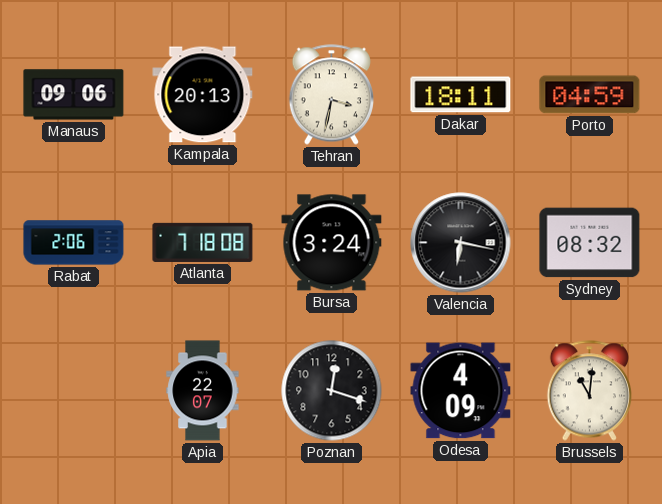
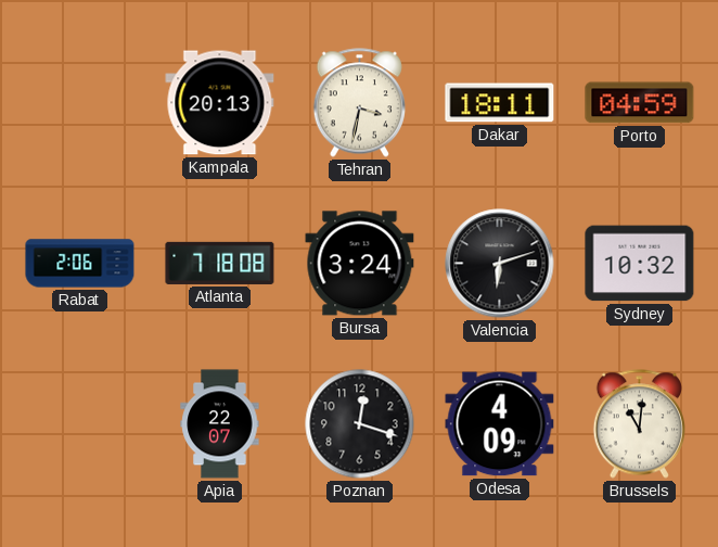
Manaus: 09:06 -> none (74, 95)
Valencia: 6:17 -> 6:12 (500, 264)
Sydney: 08:32 -> 10:32 (640, 264)
